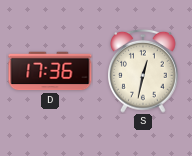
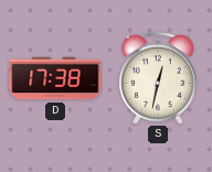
D: 17:36 -> 17:38 (55, 78)
